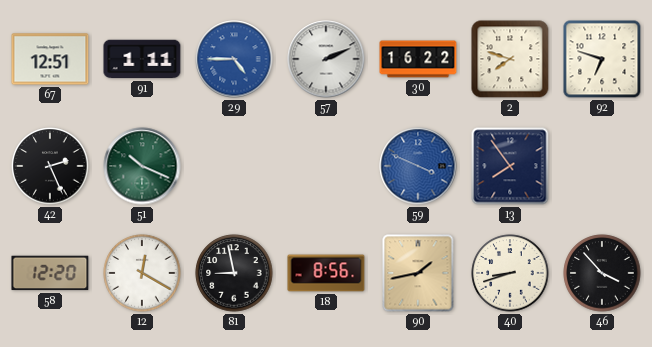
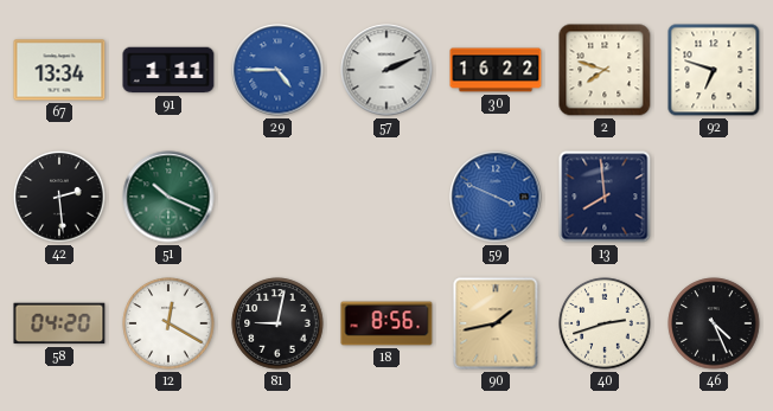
67: 12:51 -> 13:34 (59, 70)
42: 2:26 -> 2:29 (59, 197)
13: 7:54 -> 7:59 (605, 197)
58: 12:20 -> 04:20 (59, 323)
81: 8:58 -> 9:02 (277, 323)
40: 8:42 -> 2:42 (605, 323)
46: 3:53 -> 4:26 (714, 323)
